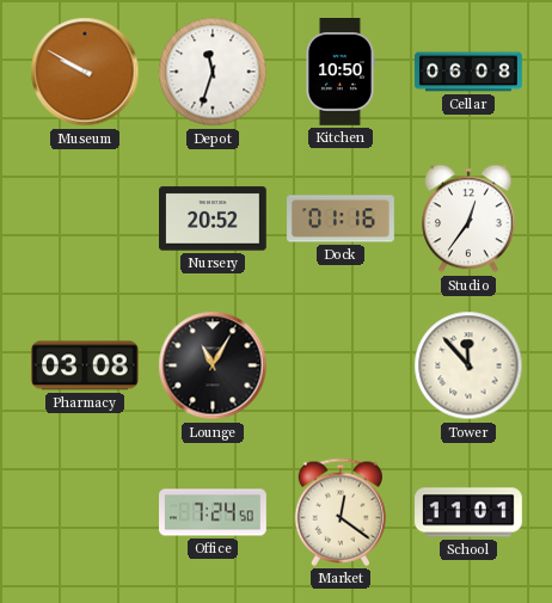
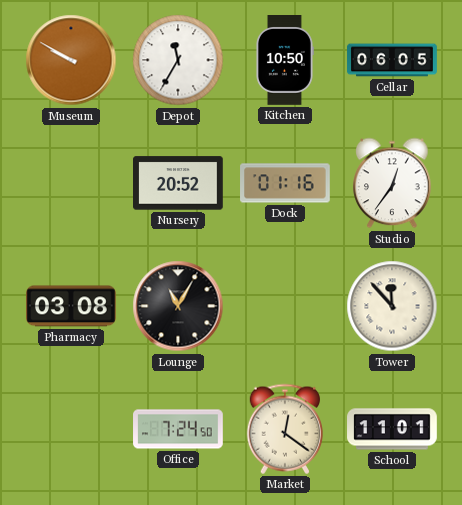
Depot: 11:33 -> 11:35 (178, 60)
Cellar: 06:08 -> 06:05 (392, 60)
